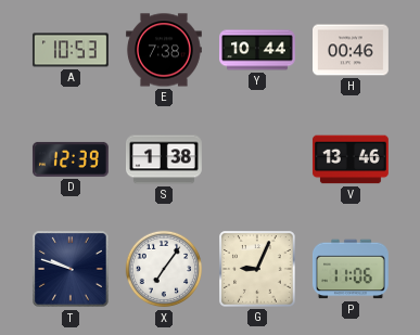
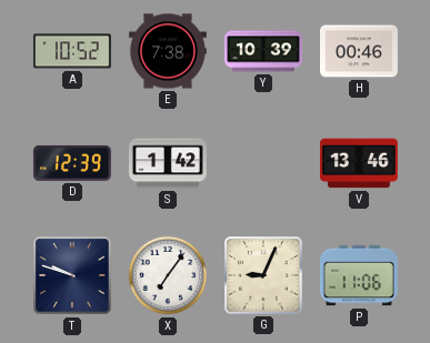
A: 10:53 -> 10:52 (72, 51)
Y: 10:44 -> 10:39 (264, 51)
S: 1:38 -> 1:42 (169, 163)
